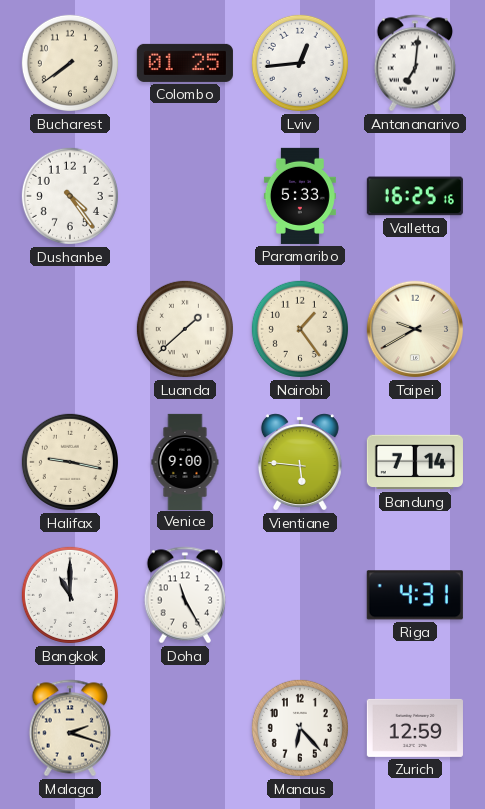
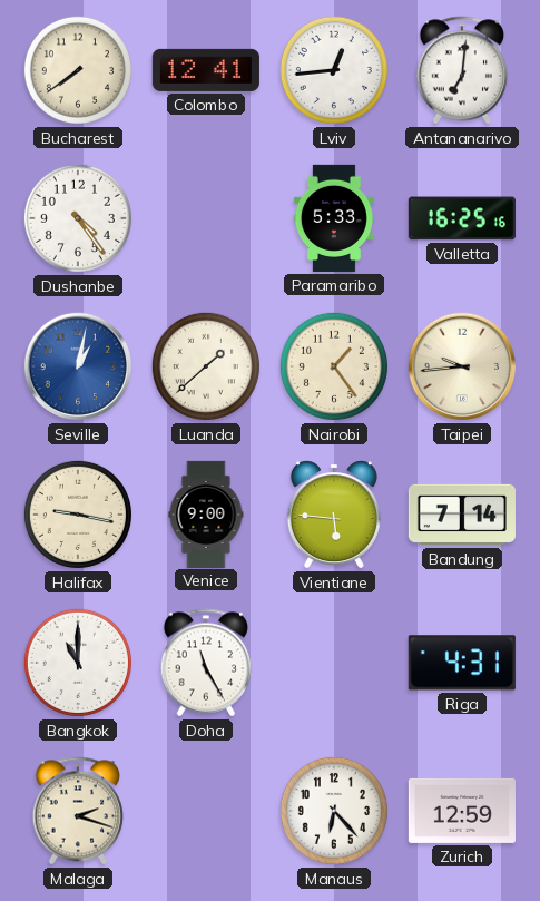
Colombo: 01:25 -> 12:41 (206, 70)
Seville: none -> 1:02 (78, 366)
Taipei: 9:40 -> 9:44 (462, 366)
